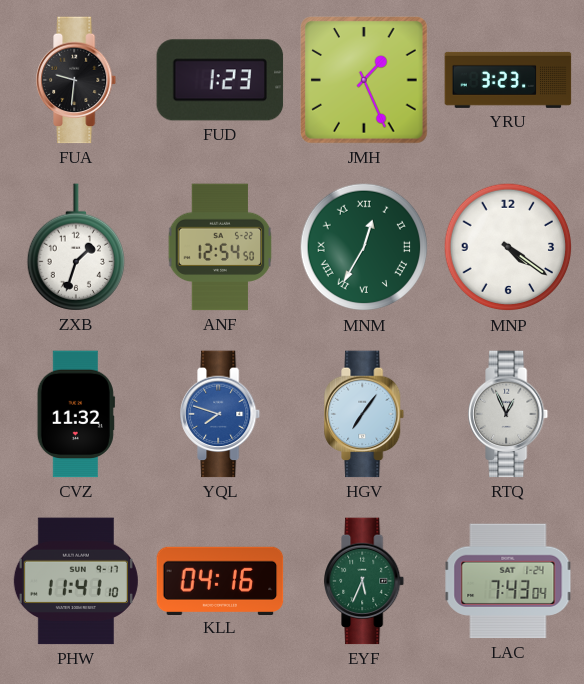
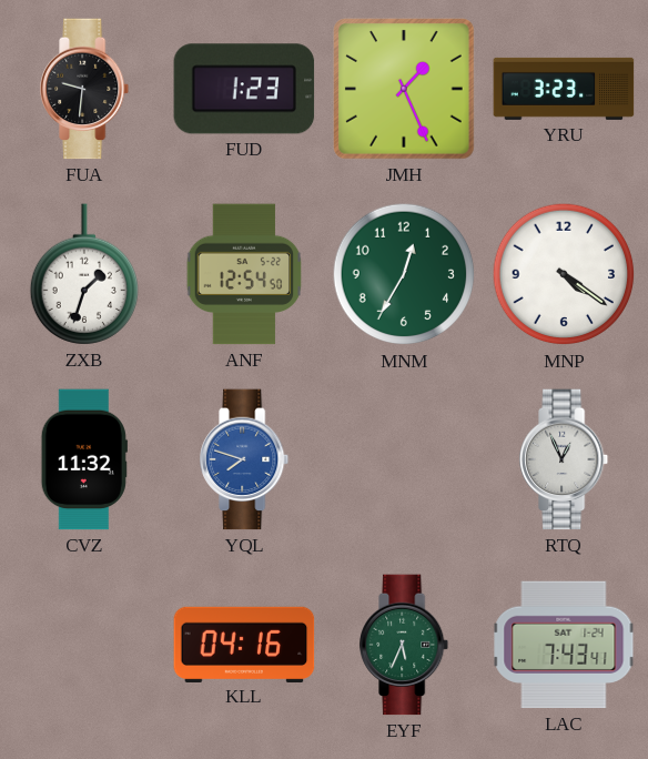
MNM numerals: Roman -> Arabic (404, 274)
HGV: 7:06 -> none (365, 414)
PHW: 11:41 -> none (76, 581)
LAC: 7:43:04 -> 7:43:41 (564, 645)
